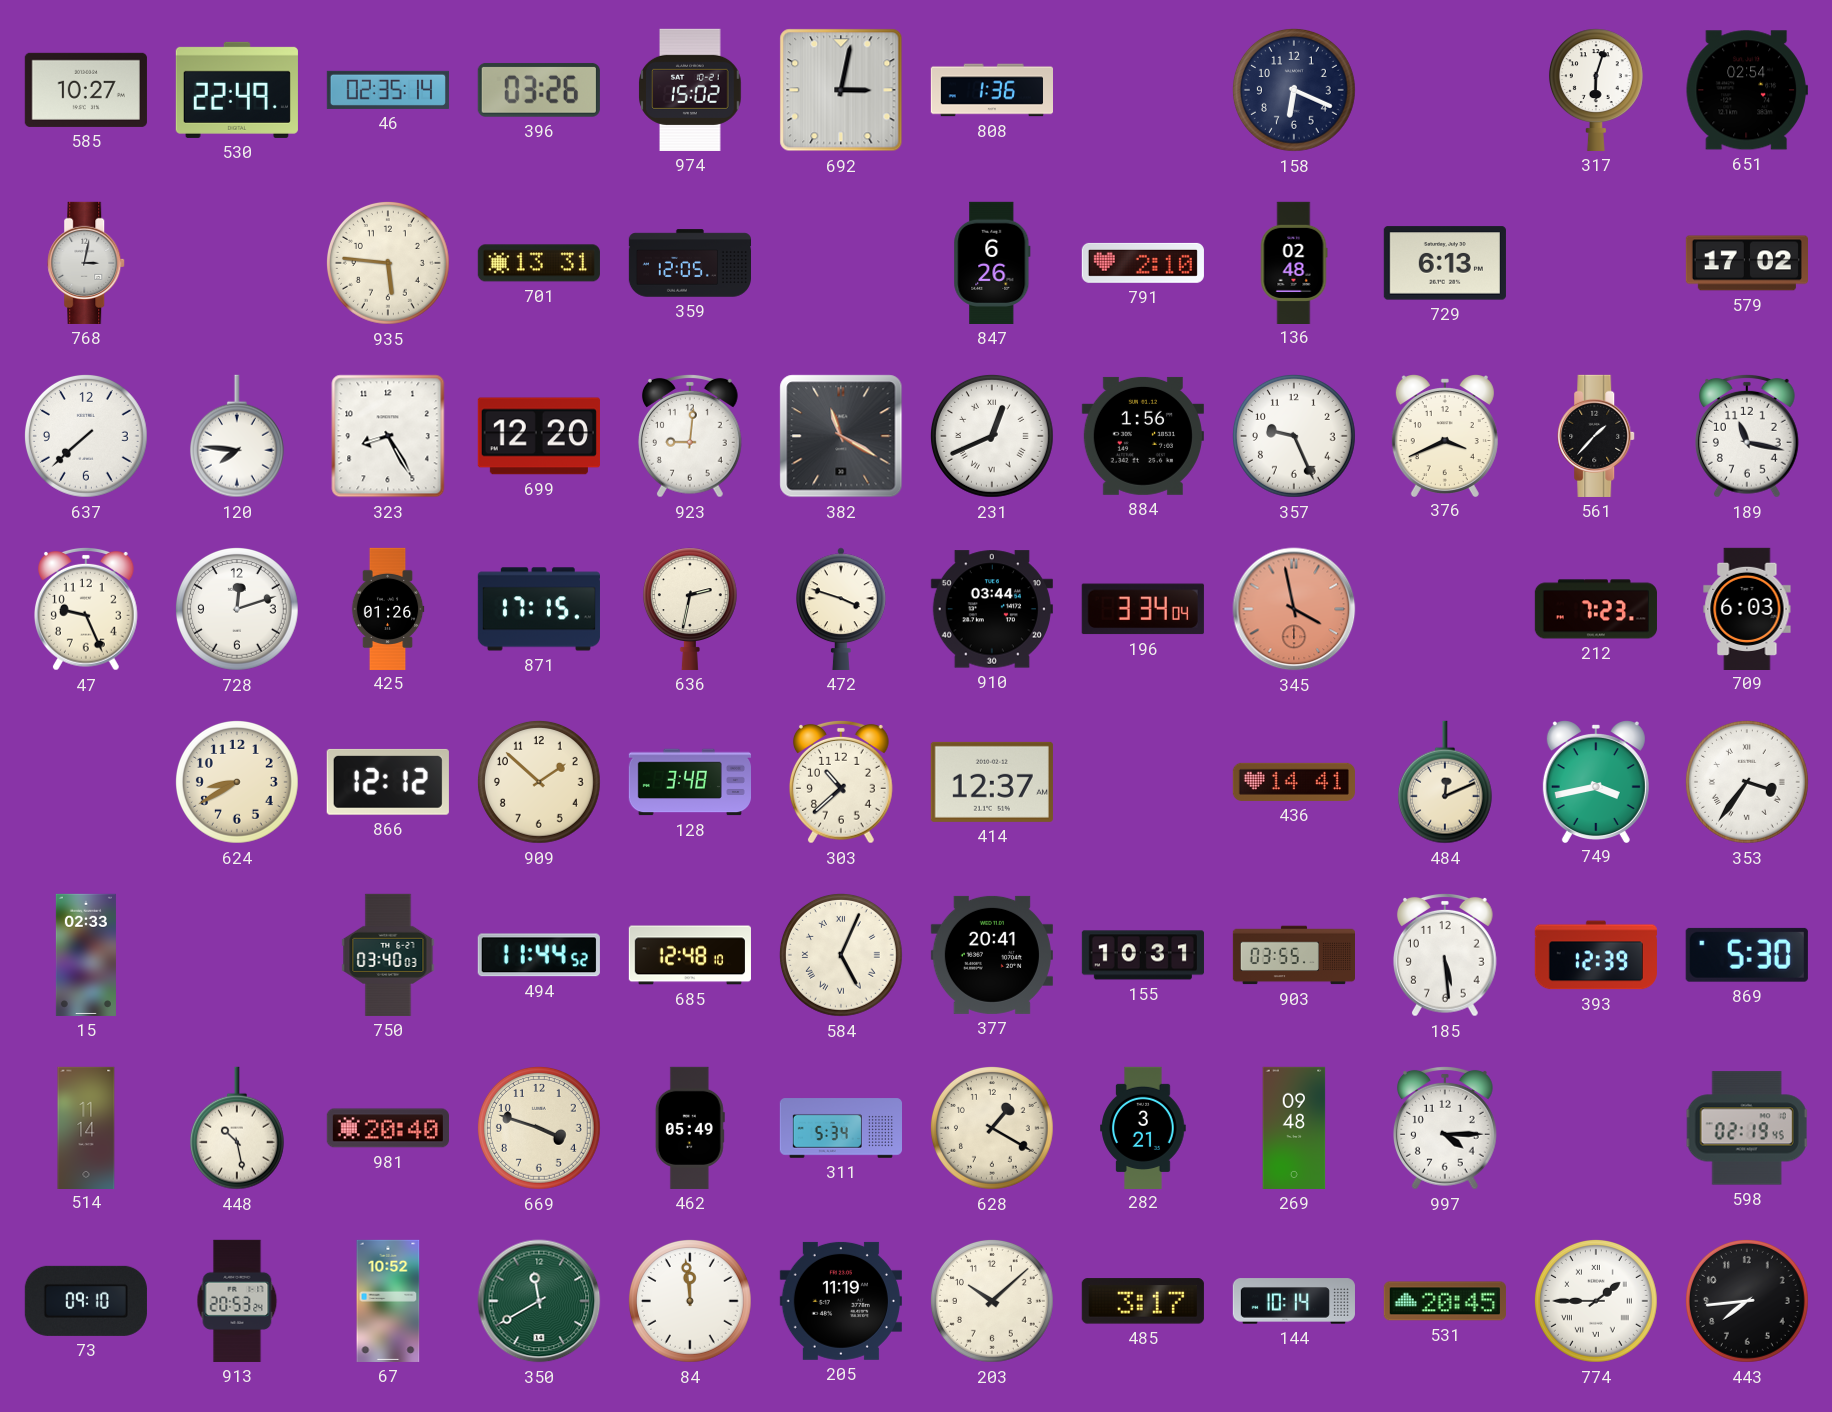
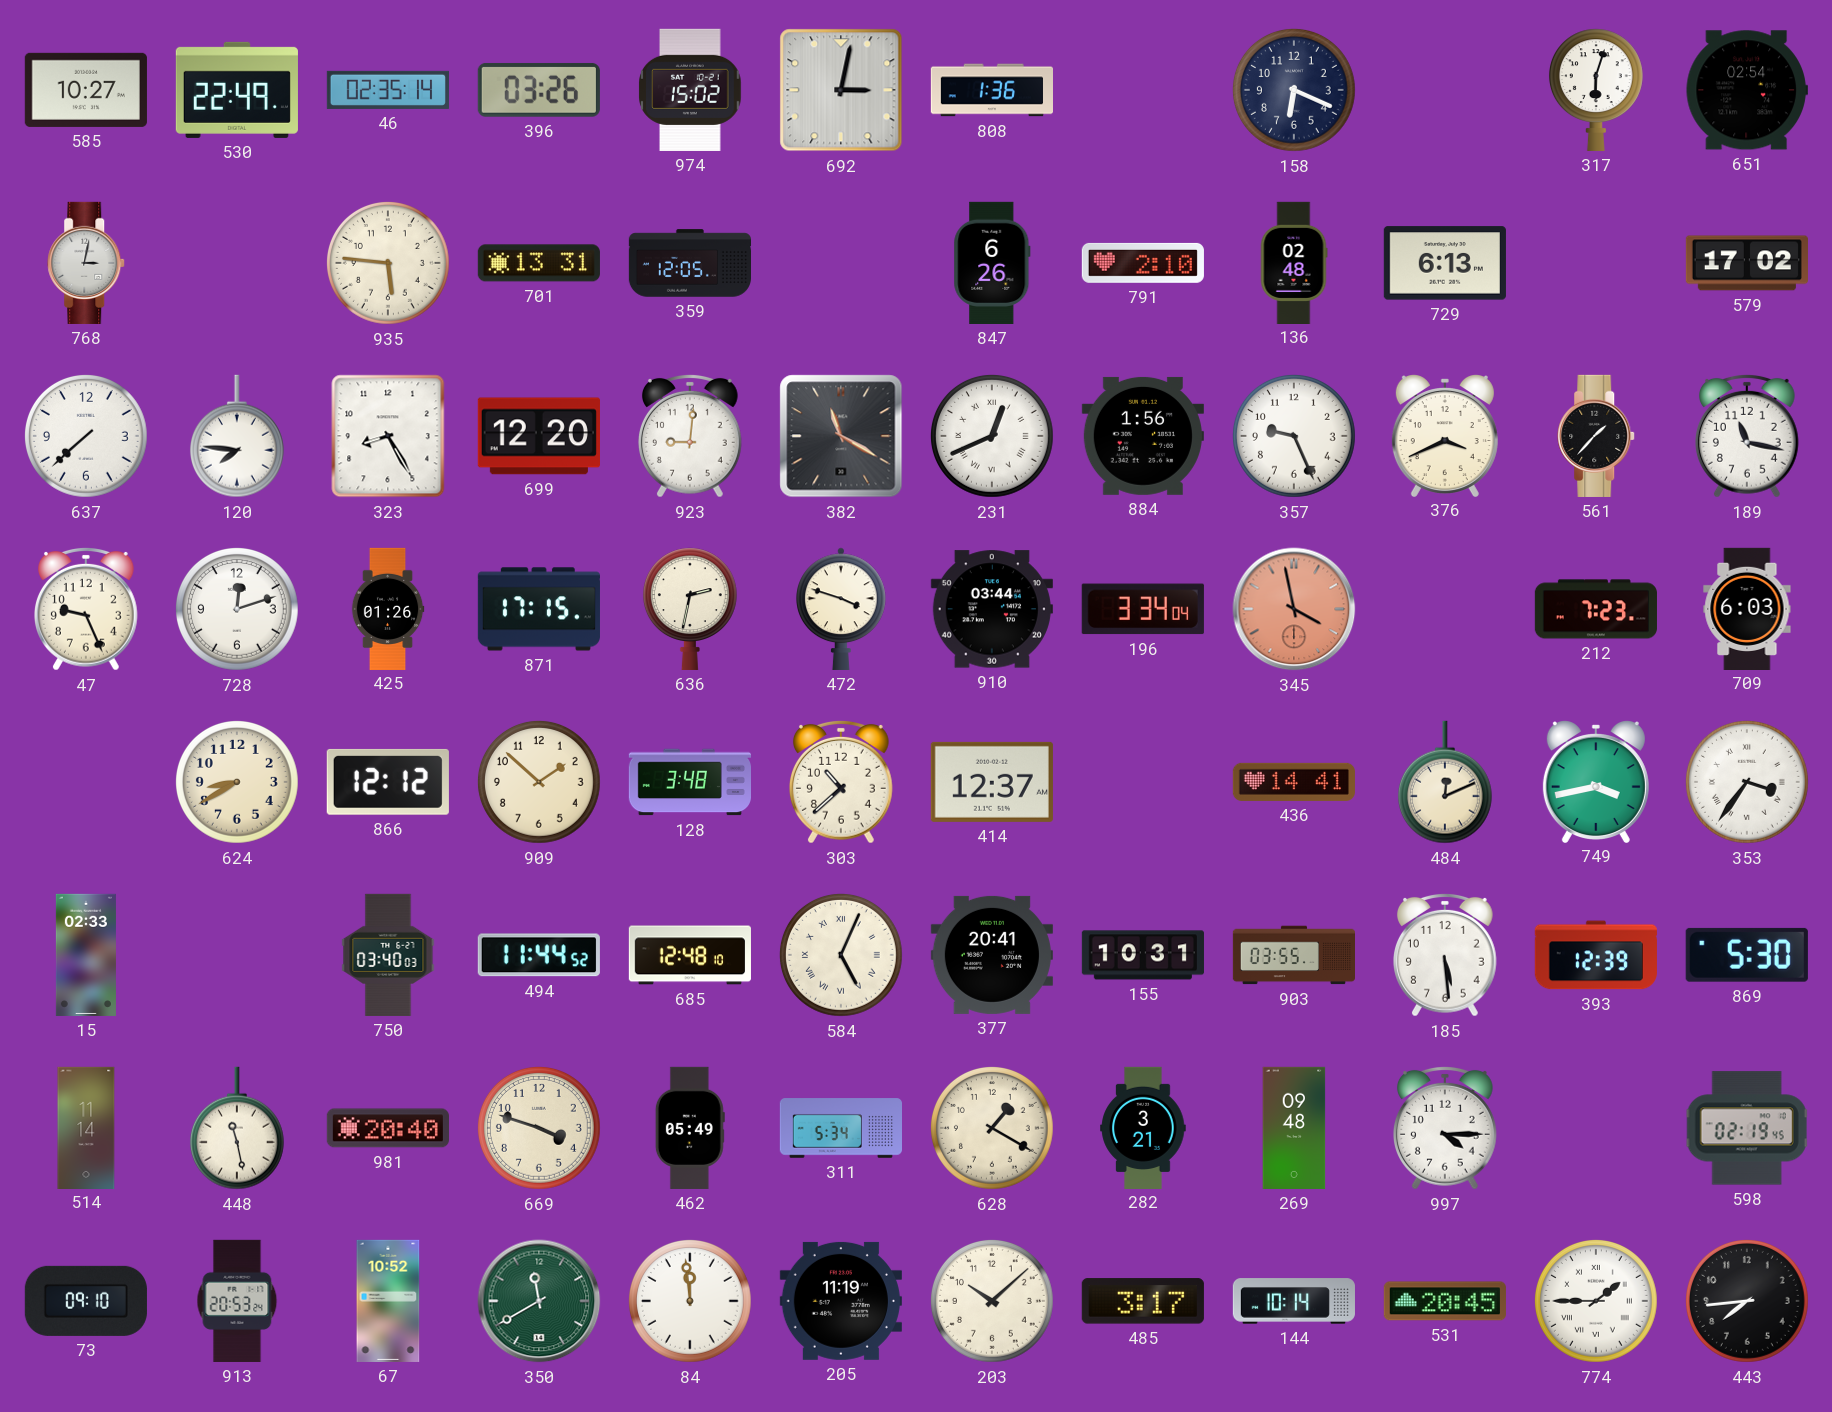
448: 10:28 -> 11:28 (237, 1128)
